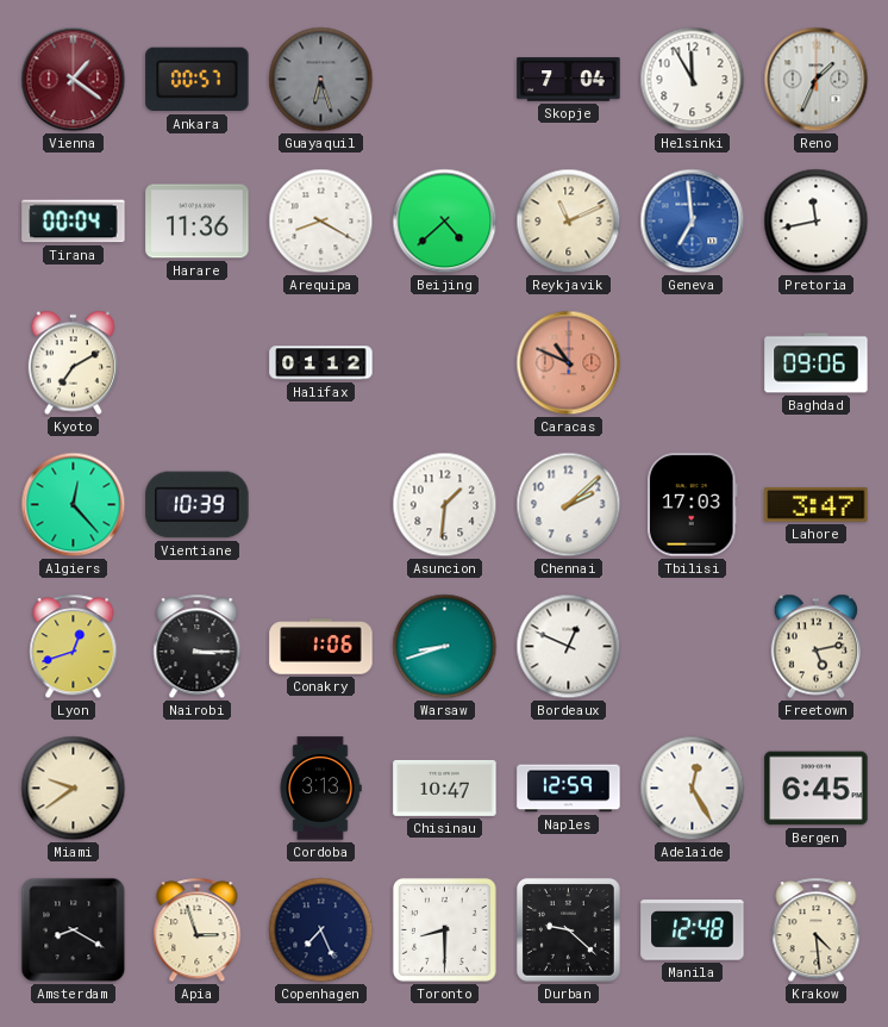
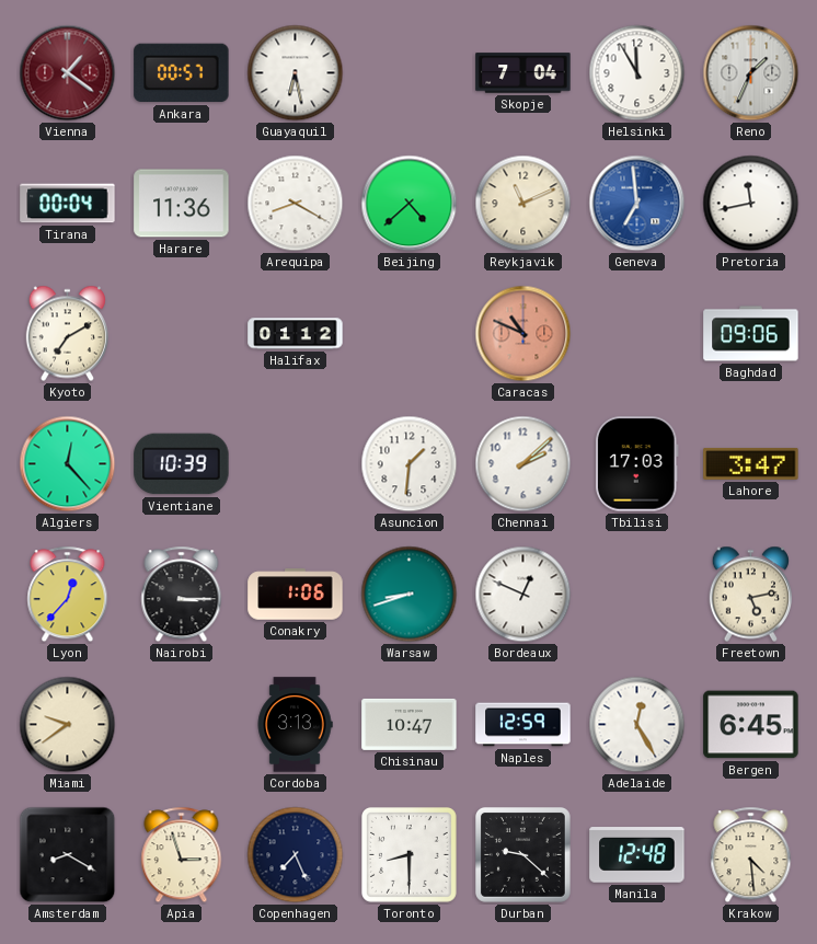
Guayaquil: 6:27 -> 6:28 (296, 73)
Guayaquil dial: grey -> white (296, 73)
Lyon: 12:42 -> 12:37 (68, 595)
